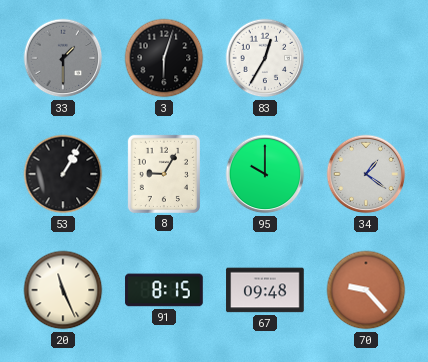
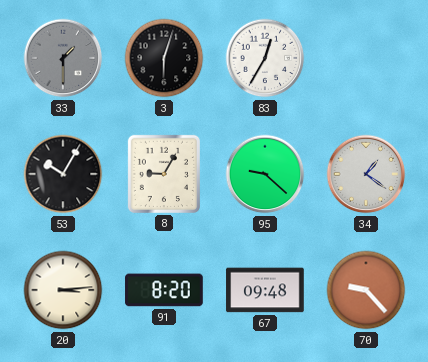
53: 1:05 -> 10:05 (63, 174)
95: 10:00 -> 9:22 (265, 174)
20: 11:26 -> 3:14 (63, 290)
91: 8:15 -> 8:20 (164, 290)
